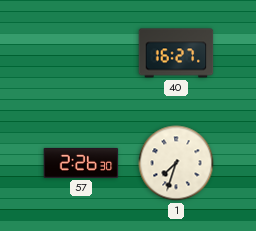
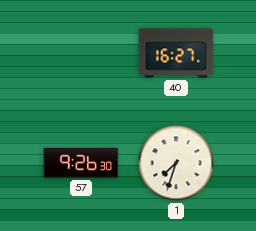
57: 2:26 -> 9:26 (81, 163)
